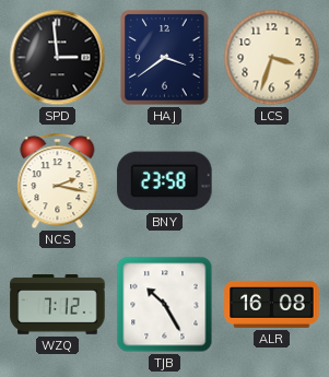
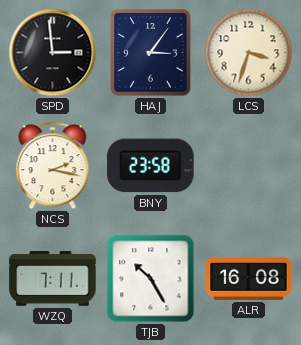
HAJ: 3:39 -> 3:06 (151, 53)
WZQ: 7:12 -> 7:11 (53, 279)
